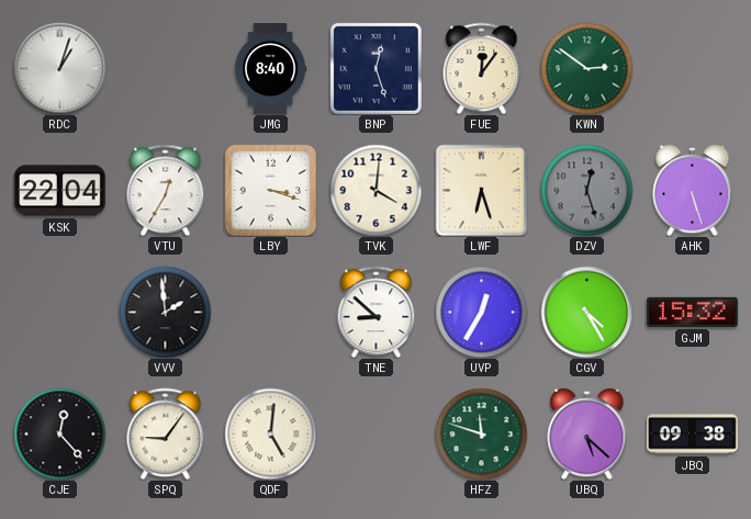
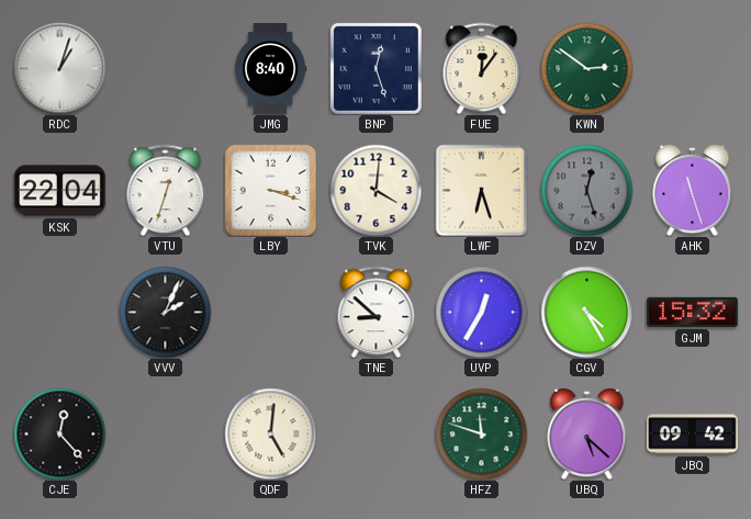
VTU: 12:35 -> 12:33 (166, 190)
AHK: 5:27 -> 11:27 (693, 190)
VVV: 1:59 -> 2:04 (165, 312)
SPQ: 9:06 -> none (166, 433)
JBQ: 09:38 -> 09:42 (693, 435)
